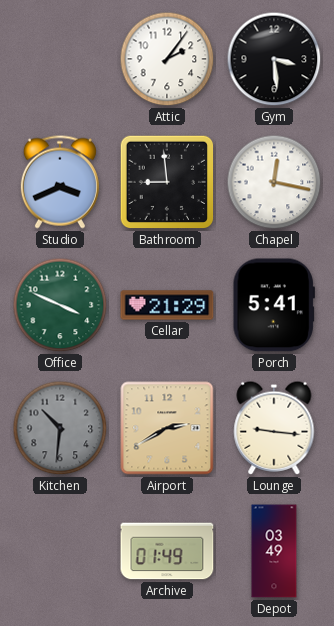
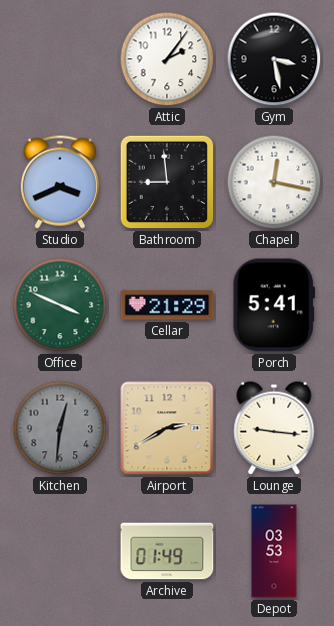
Gym: 3:29 -> 3:28 (274, 59)
Kitchen: 10:31 -> 12:31 (60, 428)
Depot: 03:49 -> 03:53 (274, 551)
